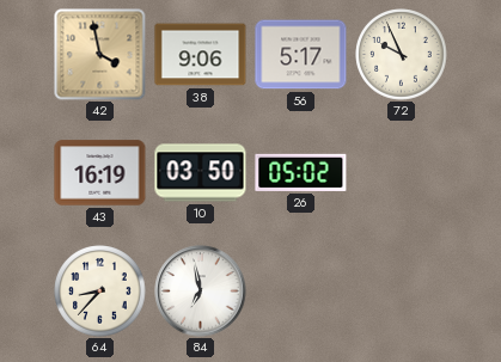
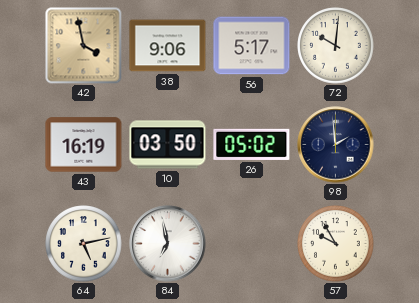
72: 9:56 -> 10:01 (336, 46)
98: none -> 1:59 (336, 145)
64: 8:37 -> 5:13 (84, 244)
57: none -> 9:55 (336, 244)
